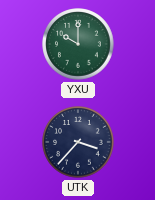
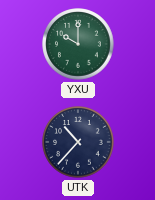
UTK: 3:37 -> 10:37 (78, 142)
